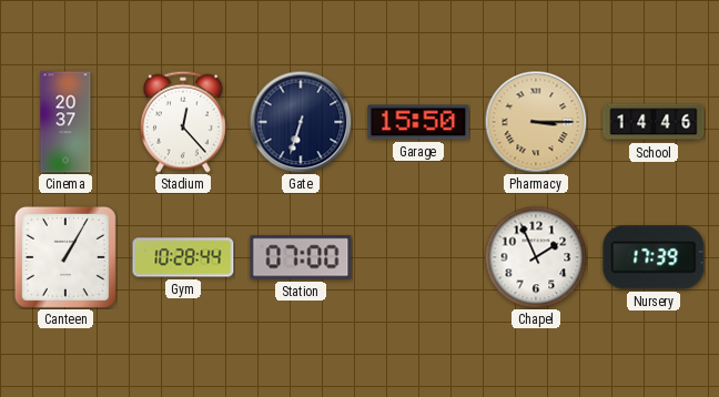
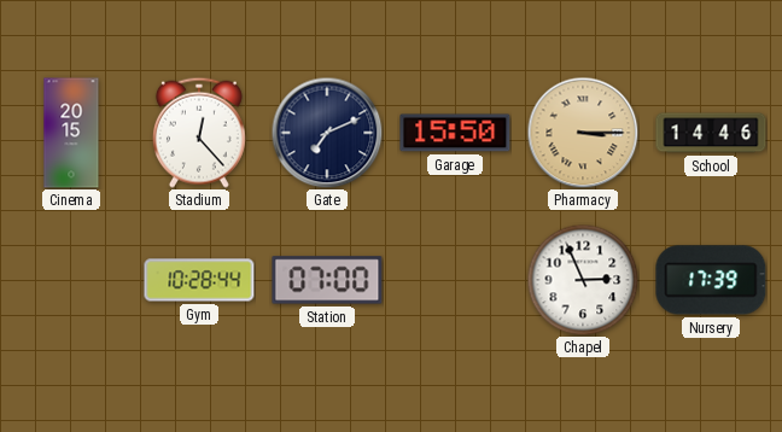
Cinema: 20:37 -> 20:15 (71, 133)
Gate: 6:33 -> 7:11 (327, 133)
Canteen: 1:05 -> none (65, 257)
Chapel: 1:56 -> 2:56 (583, 280)
